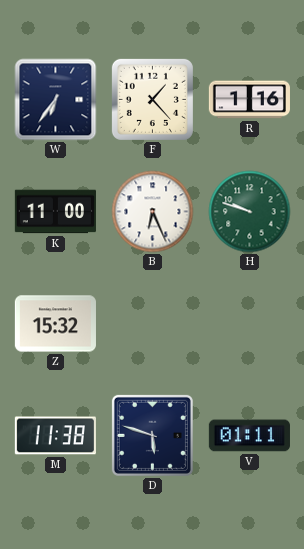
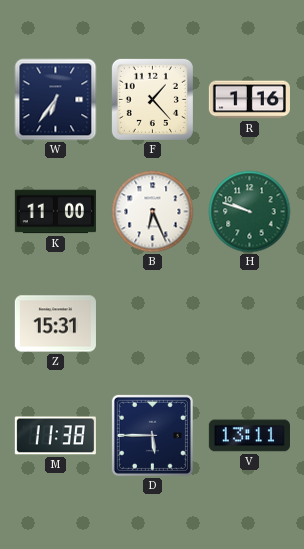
Z: 15:32 -> 15:31 (55, 324)
D: 5:48 -> 5:45 (152, 435)
V: 01:11 -> 13:11 (249, 436)
